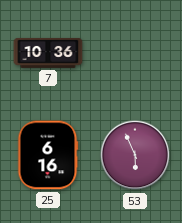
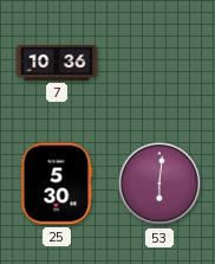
25: 6:16 -> 5:30 (57, 183)
53: 5:56 -> 6:01 (159, 183)
